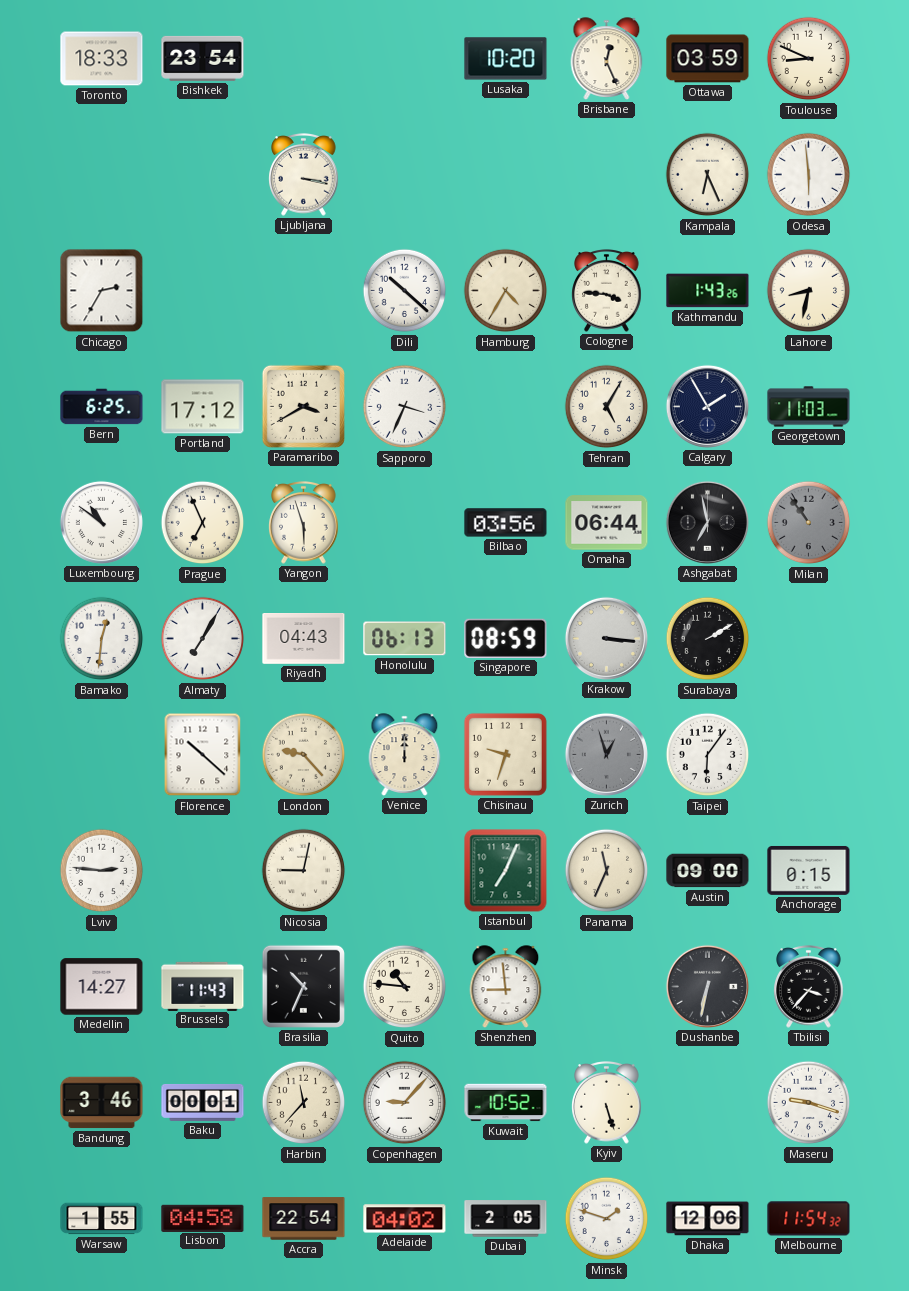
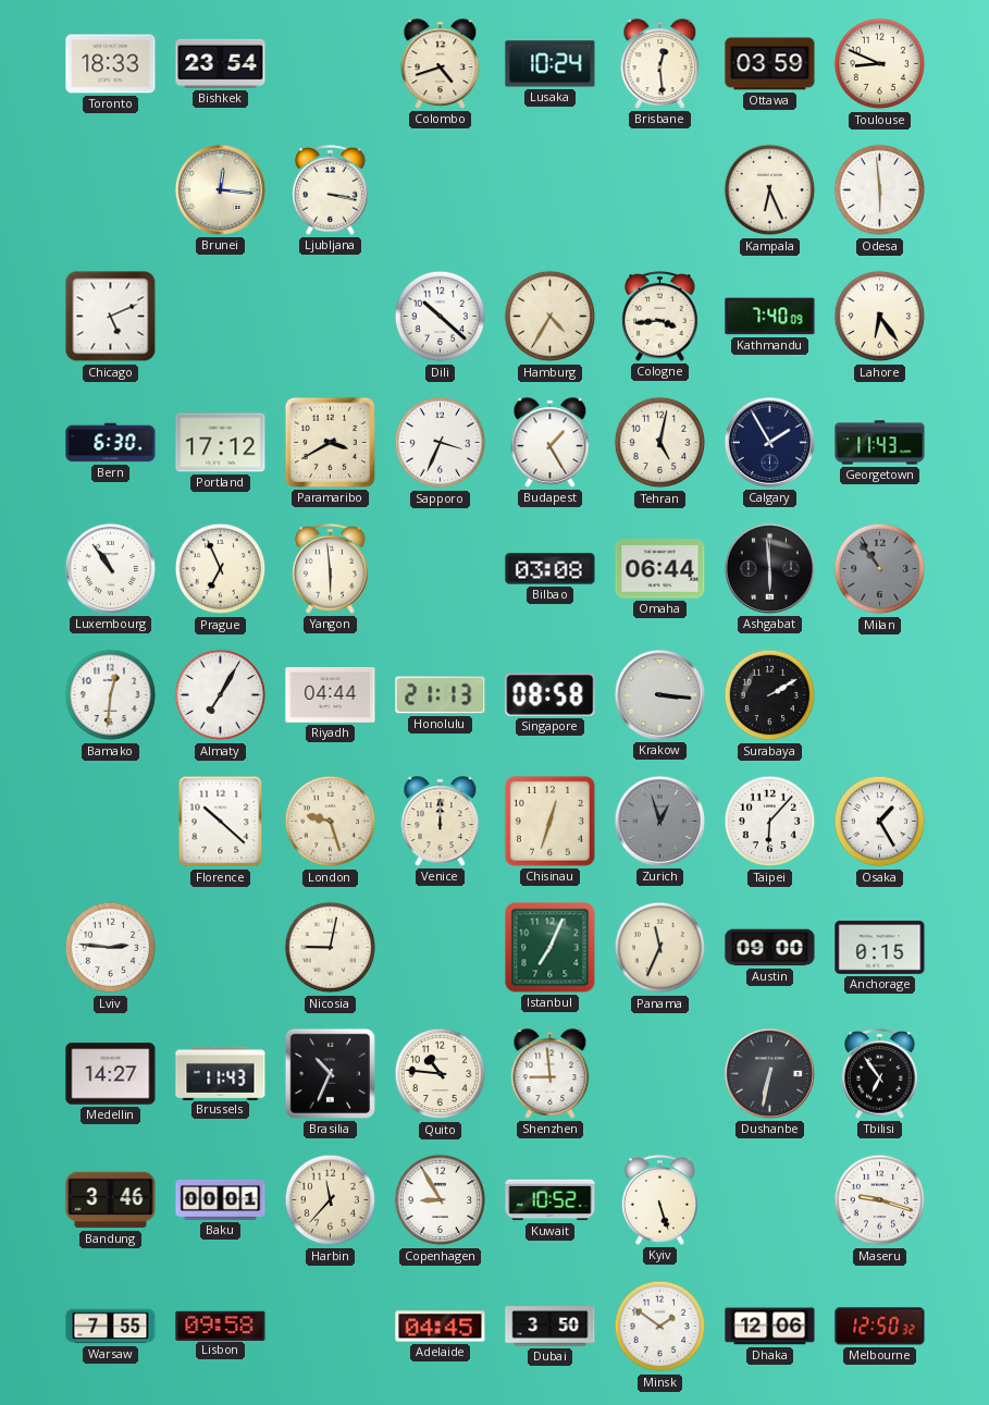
Colombo: none -> 4:42 (441, 64)
Lusaka: 10:20 -> 10:24 (551, 64)
Brisbane: 12:26 -> 12:29 (660, 64)
Brunei: none -> 12:16 (220, 189)
Chicago: 2:35 -> 5:11 (111, 317)
Cologne: 3:46 -> 3:44 (660, 317)
Kathmandu: 1:43 -> 7:40 (770, 317)
Lahore: 8:32 -> 6:24 (880, 317)
Bern: 6:25 -> 6:30 (111, 443)
Budapest: none -> 1:25 (551, 443)
Tehran: 5:05 -> 5:02 (660, 443)
Georgetown: 11:03 -> 11:43 (880, 443)
Luxembourg: 10:51 -> 10:54 (110, 568)
Yangon: 5:57 -> 5:59 (331, 569)
Bilbao: 03:56 -> 03:08 (551, 569)
Ashgabat: 6:58 -> 5:59 (769, 568)
Riyadh: 04:43 -> 04:44 (331, 695)
Honolulu: 06:13 -> 21:13 (441, 695)
Singapore: 08:59 -> 08:58 (551, 694)
London: 9:23 -> 9:27 (331, 822)
Chisinau: 9:33 -> 12:33 (549, 821)
Taipei: 6:06 -> 6:07 (770, 822)
Osaka: none -> 1:25 (880, 822)
Tbilisi: 3:37 -> 6:54 (880, 1074)
Copenhagen: 9:07 -> 8:55 (441, 1200)
Warsaw: 1:55 -> 7:55 (111, 1327)
Lisbon: 04:58 -> 09:58 (221, 1326)
Accra: 22:54 -> none (304, 1219)
Adelaide: 04:02 -> 04:45 (441, 1327)
Dubai: 2:05 -> 3:50 (551, 1327)
Minsk: 1:48 -> 1:51 (660, 1327)
Melbourne: 11:54 -> 12:50 (880, 1327)
